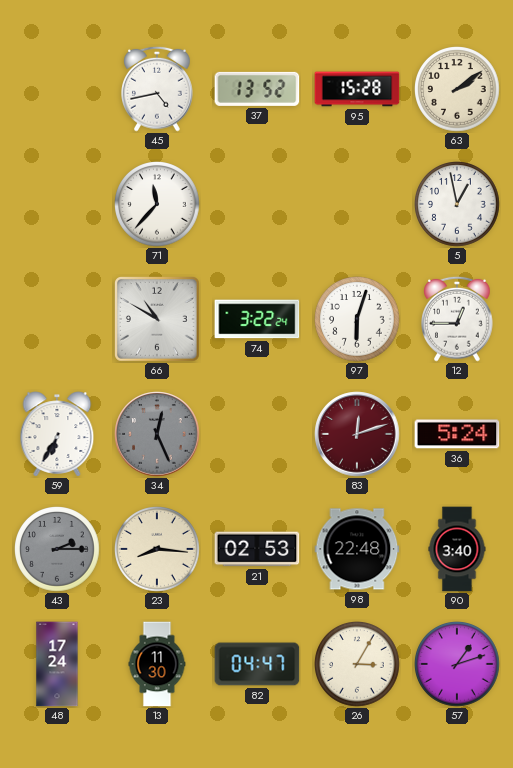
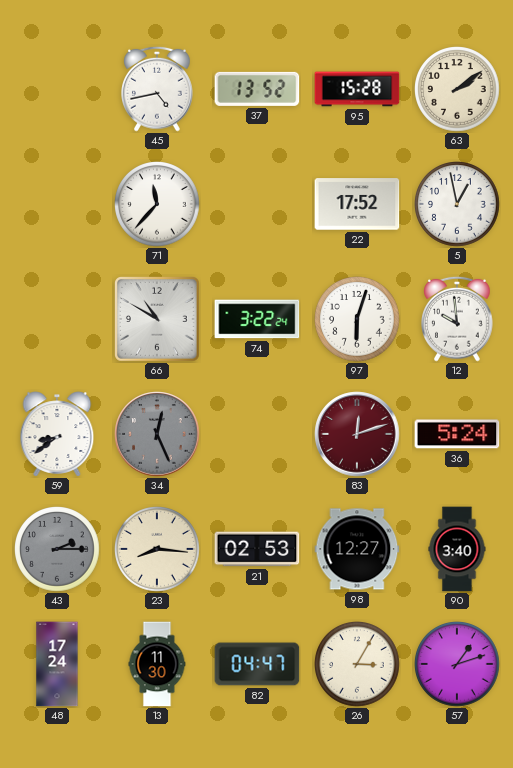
22: none -> 17:52 (357, 204)
12: 12:45 -> 9:59 (458, 319)
59: 6:35 -> 8:39 (57, 434)
98: 22:48 -> 12:27 (357, 549)
